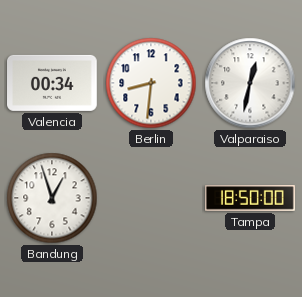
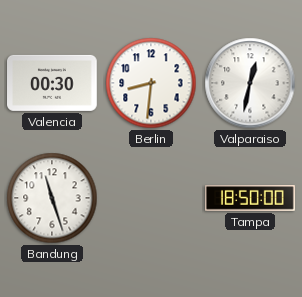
Valencia: 00:34 -> 00:30 (53, 83)
Bandung: 12:57 -> 11:27 (52, 198)
